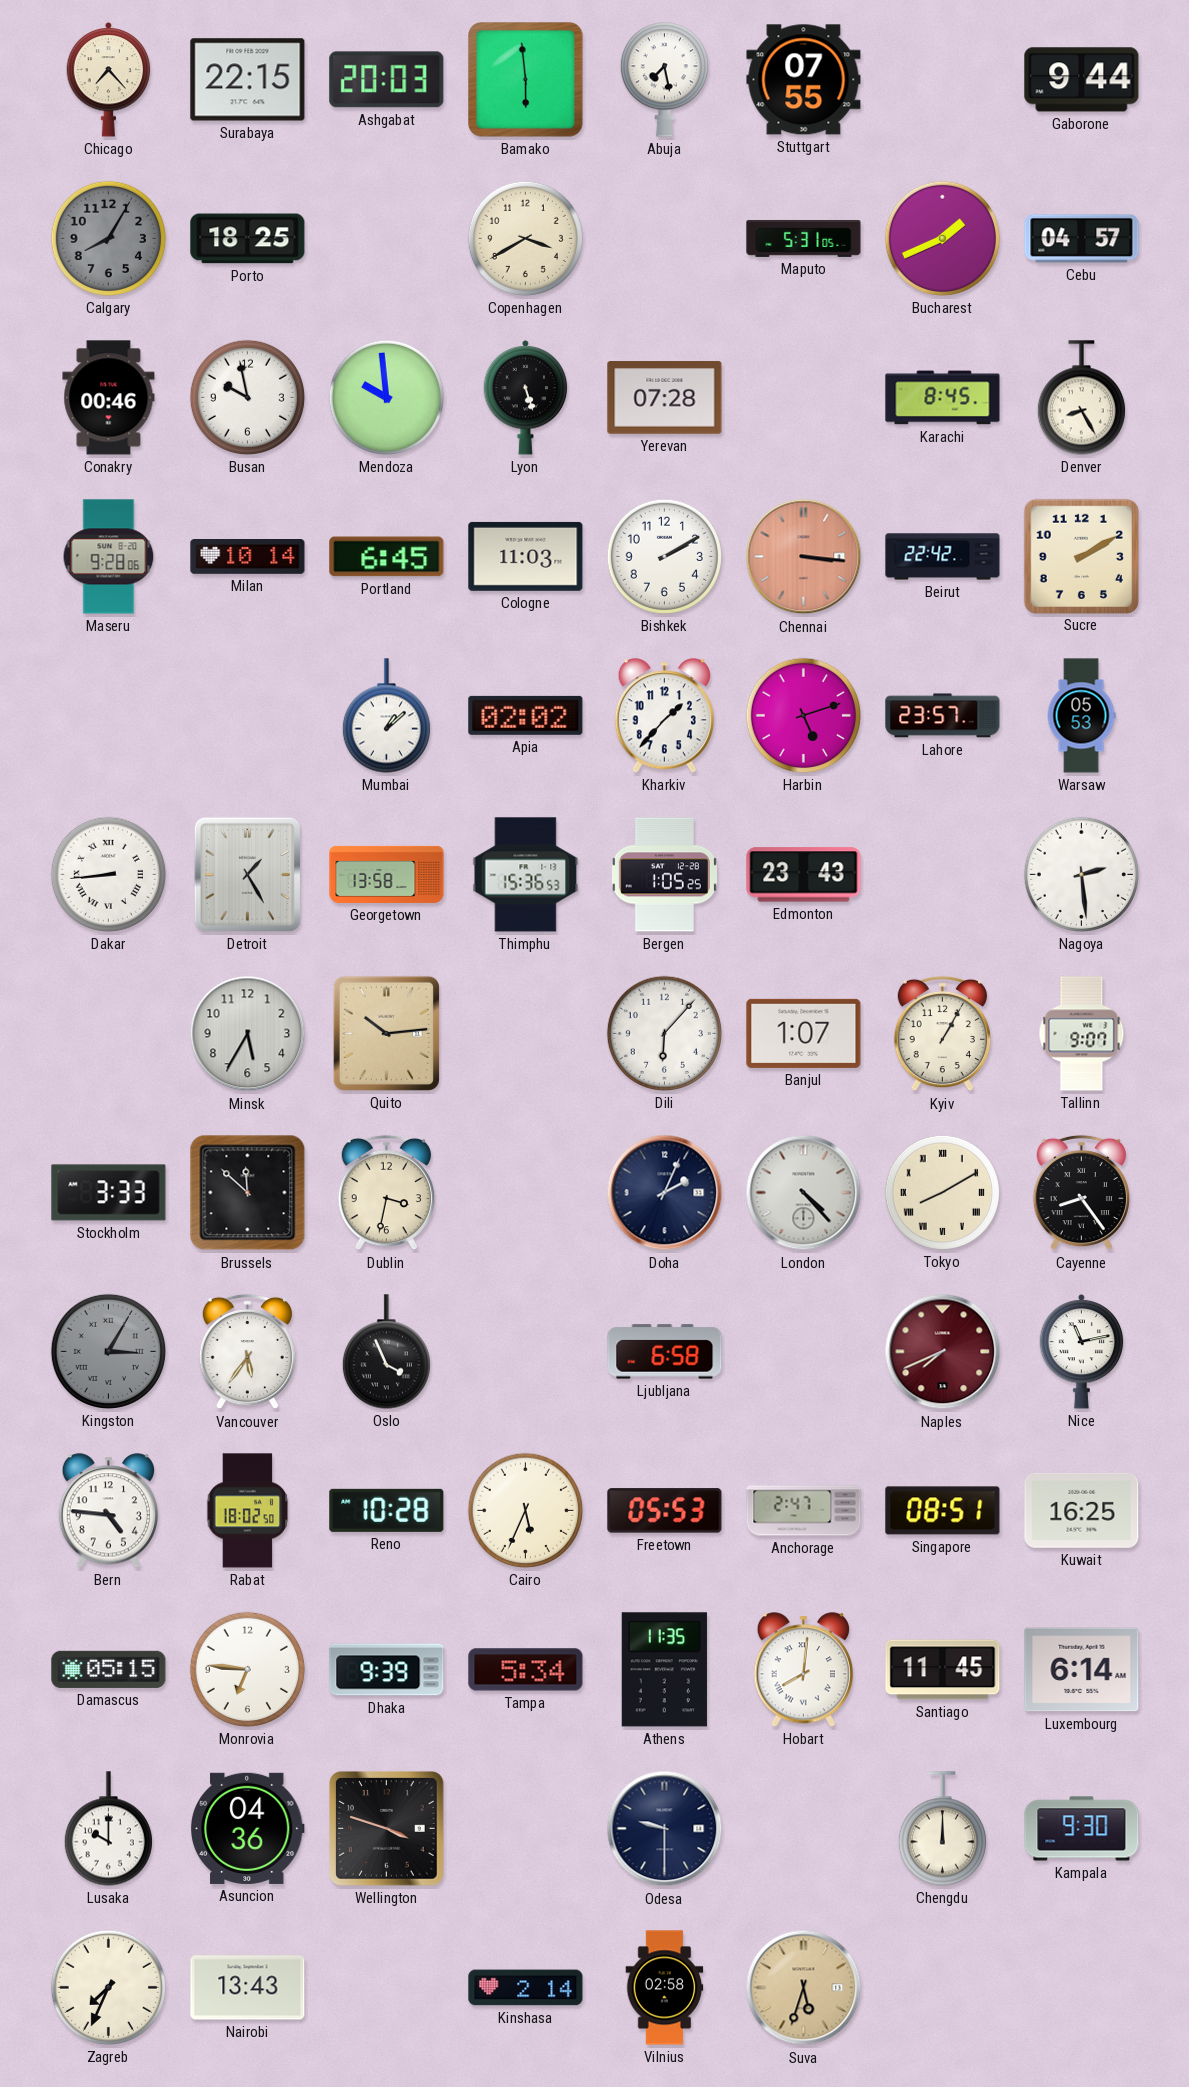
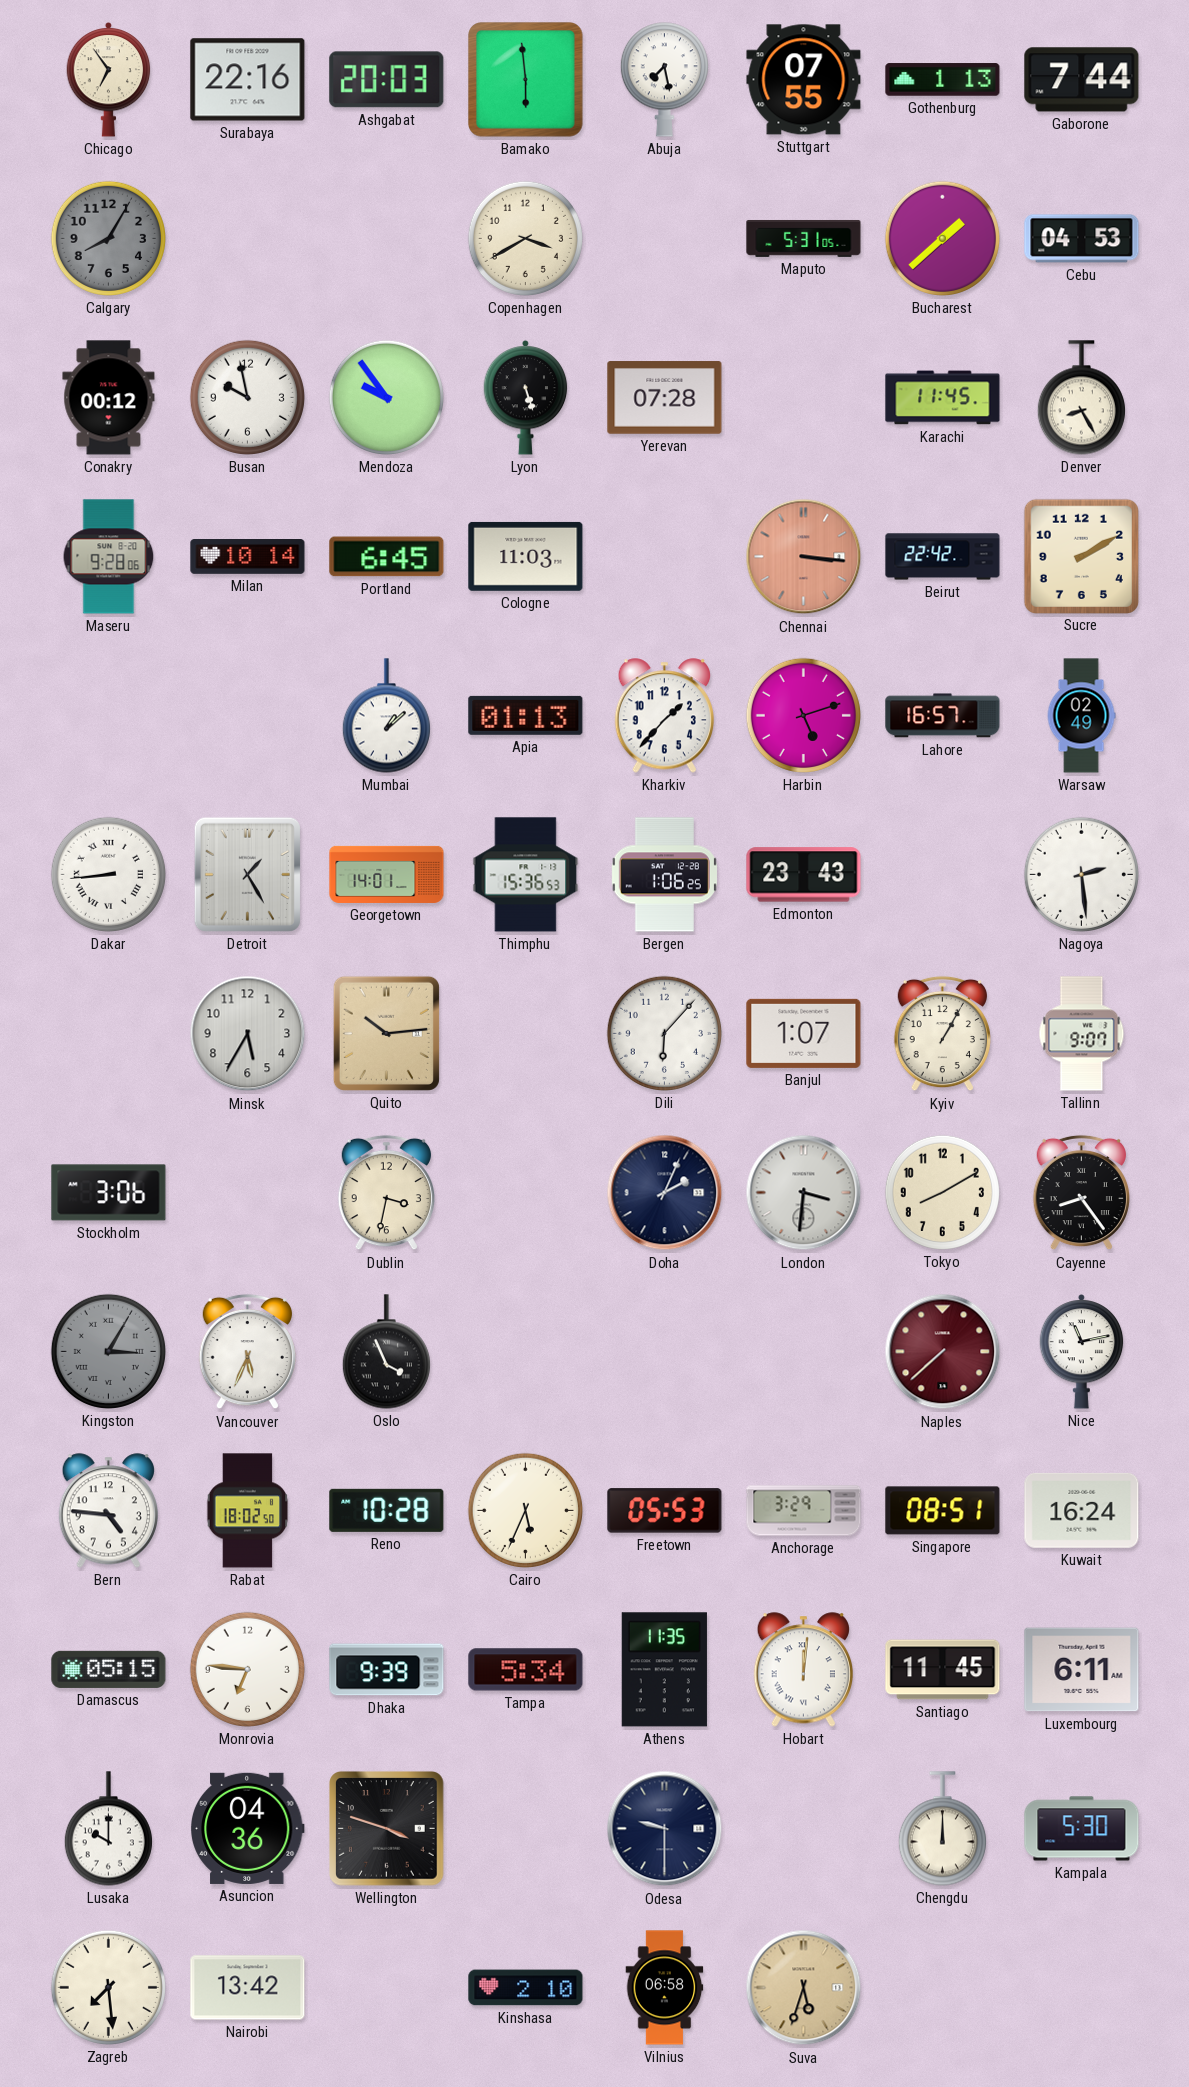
Chicago: 7:23 -> 6:54 (109, 79)
Surabaya: 22:15 -> 22:16 (248, 80)
Gothenburg: none -> 1:13 (943, 80)
Gaborone: 9:44 -> 7:44 (1082, 80)
Porto: 18:25 -> none (248, 239)
Bucharest: 1:41 -> 1:38 (942, 238)
Cebu: 04:57 -> 04:53 (1082, 239)
Conakry: 00:46 -> 00:12 (109, 398)
Mendoza: 9:59 -> 9:54 (386, 397)
Karachi: 8:45 -> 11:45 (943, 398)
Bishkek: 2:10 -> none (664, 556)
Apia: 02:02 -> 01:13 (526, 715)
Lahore: 23:57 -> 16:57 (943, 716)
Warsaw: 05:53 -> 02:49 (1081, 716)
Georgetown: 13:58 -> 14:01 (387, 874)
Bergen: 1:05 -> 1:06 (664, 875)
Stockholm: 3:33 -> 3:06 (109, 1193)
Brussels: 11:52 -> none (248, 1193)
London: 4:23 -> 3:31 (804, 1193)
Tokyo numerals: Roman -> Arabic (942, 1192)
Vancouver: 5:36 -> 5:34 (247, 1352)
Ljubljana: 6:58 -> none (665, 1352)
Naples: 7:41 -> 7:38 (943, 1352)
Anchorage: 2:47 -> 3:29 (804, 1511)
Kuwait: 16:25 -> 16:24 (1082, 1510)
Hobart: 8:01 -> 12:01 (803, 1670)
Luxembourg: 6:14 -> 6:11 (1082, 1670)
Kampala: 9:30 -> 5:30 (1082, 1829)
Zagreb: 7:34 -> 7:29 (108, 1987)
Nairobi: 13:43 -> 13:42 (248, 1988)
Kinshasa: 2:14 -> 2:10 (526, 1988)
Vilnius: 02:58 -> 06:58 (665, 1988)
